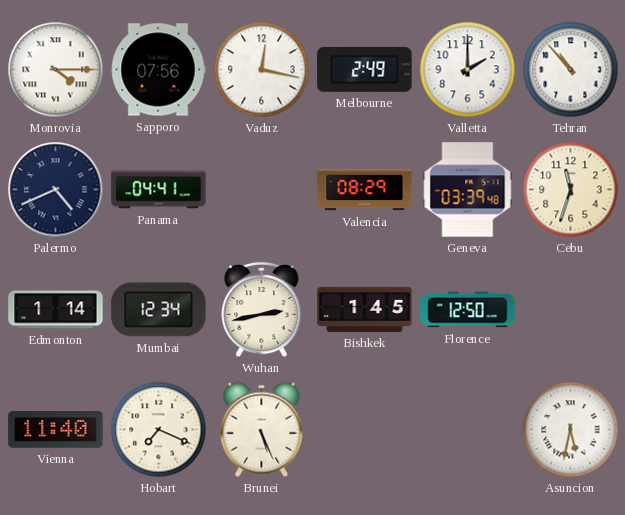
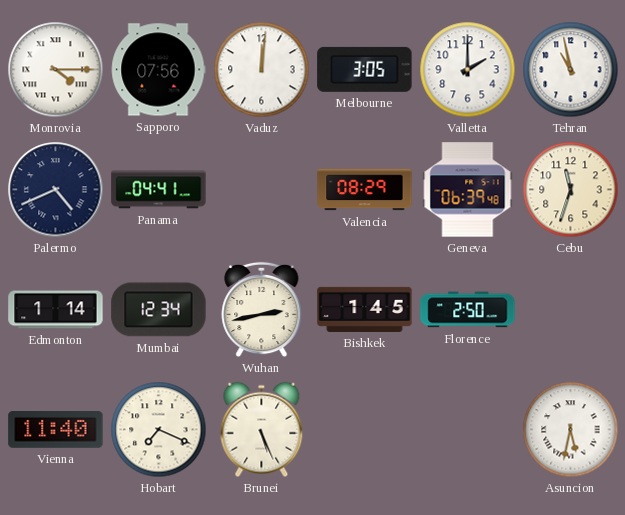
Vaduz: 12:17 -> 12:01 (262, 70)
Melbourne: 2:49 -> 3:05 (365, 69)
Tehran: 10:53 -> 10:58 (571, 70)
Geneva: 03:39 -> 06:39 (468, 190)
Florence: 12:50 -> 2:50 (468, 310)
